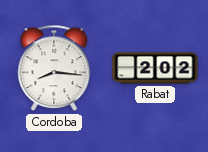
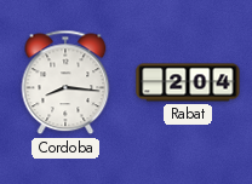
Rabat: 2:02 -> 2:04 (188, 82)
